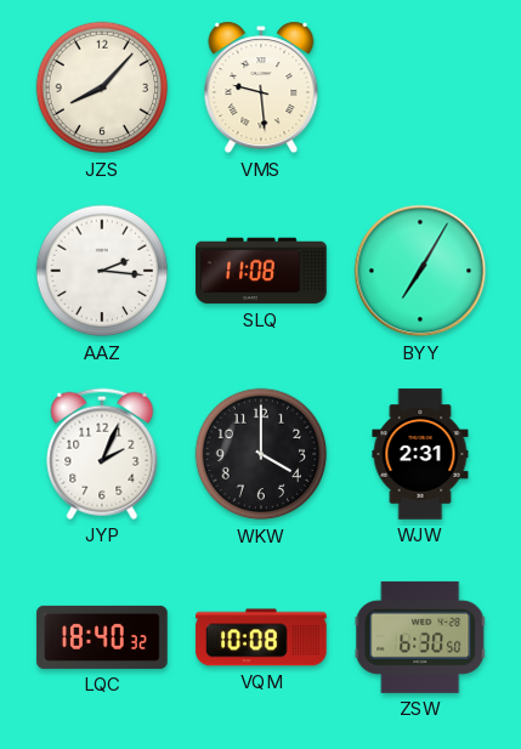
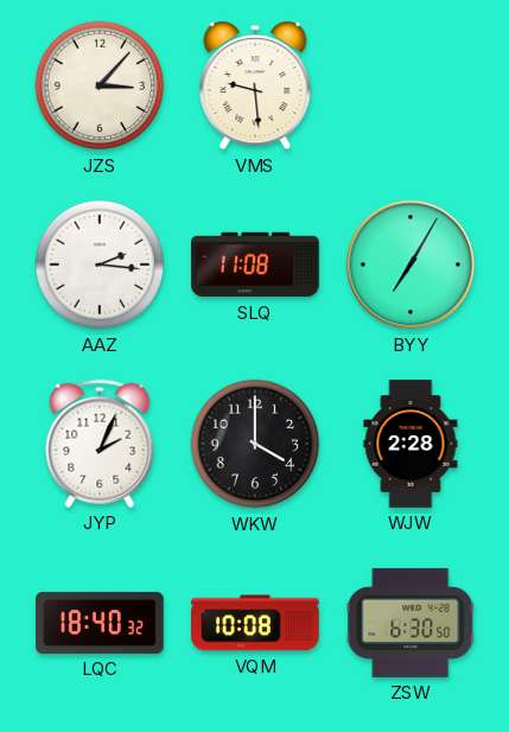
JZS: 8:07 -> 3:07 (100, 85)
WJW: 2:31 -> 2:28 (411, 444)
